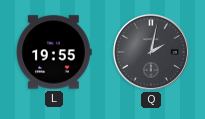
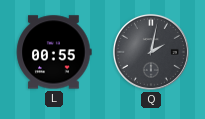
L: 19:55 -> 00:55 (54, 52)
